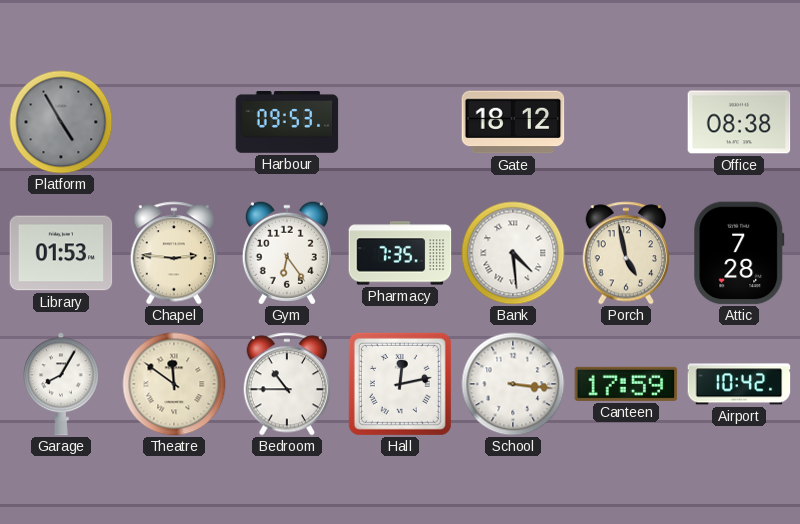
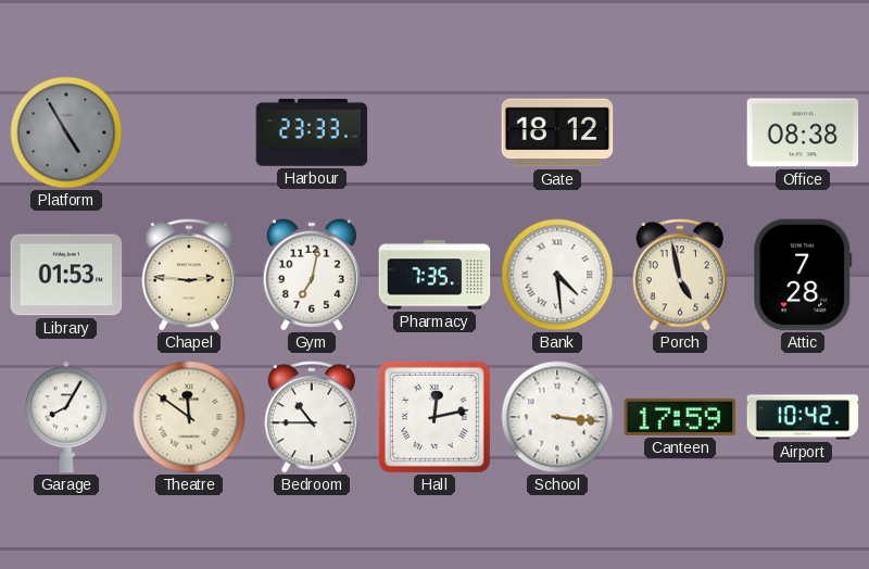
Harbour: 09:53 -> 23:33 (312, 134)
Gym: 6:24 -> 7:02 (312, 275)
